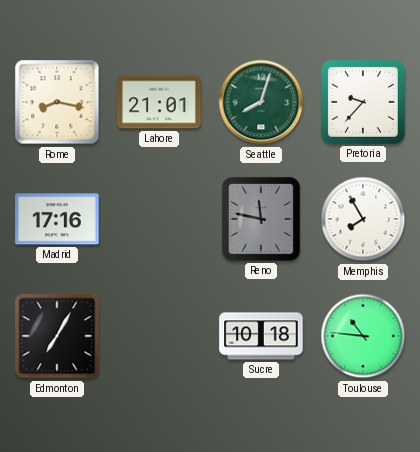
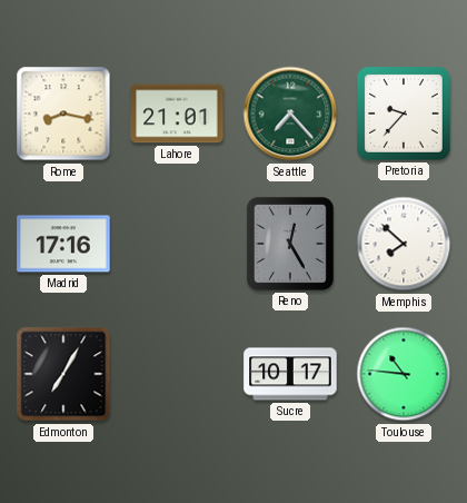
Seattle: 8:03 -> 7:23 (290, 114)
Reno: 11:47 -> 12:25 (290, 244)
Memphis: 7:55 -> 7:52 (404, 244)
Sucre: 10:18 -> 10:17 (290, 374)
